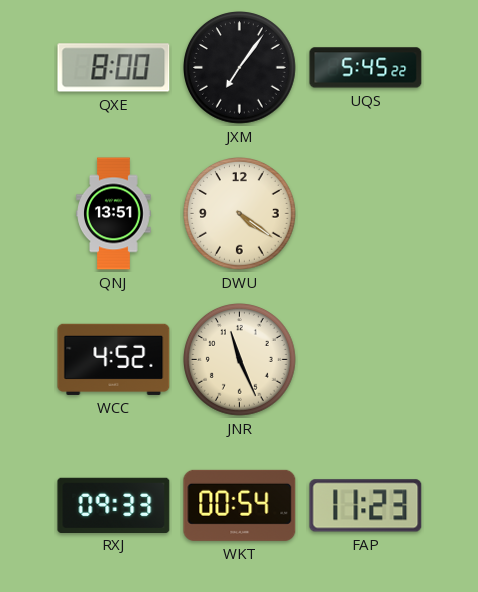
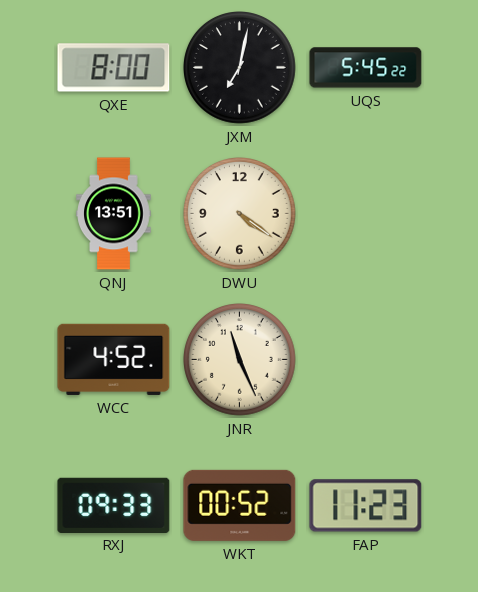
JXM: 7:06 -> 7:02 (240, 68)
WKT: 00:54 -> 00:52 (240, 505)
